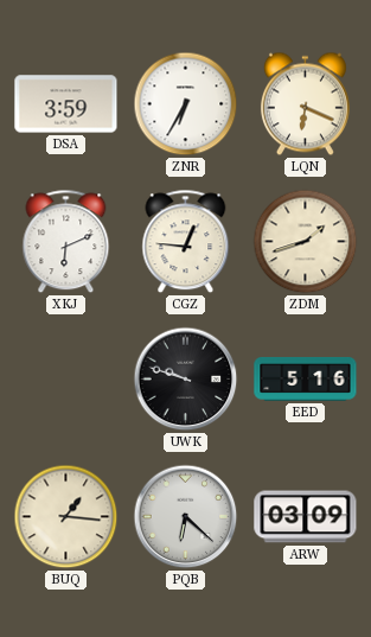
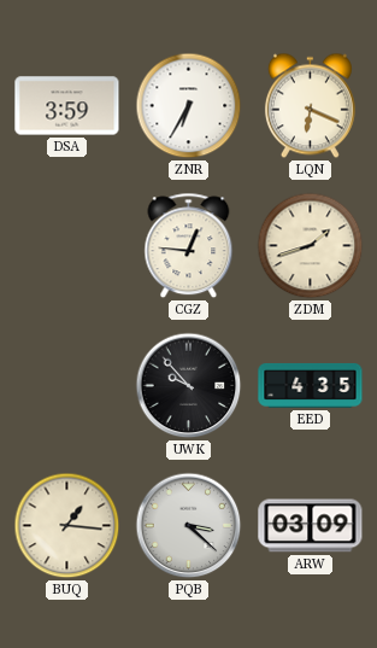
XKJ: 6:11 -> none (66, 242)
UWK: 9:48 -> 9:53 (189, 386)
EED: 5:16 -> 4:35 (311, 386)
PQB: 6:22 -> 3:22 (189, 526)
